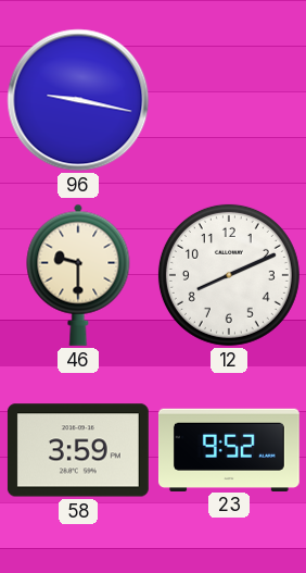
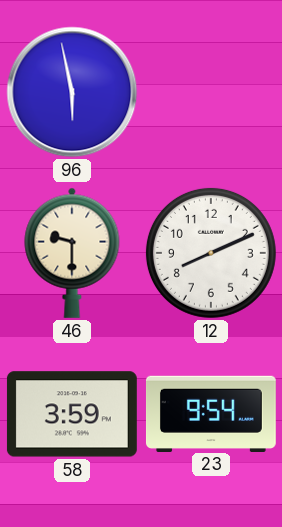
96: 9:17 -> 5:58 (72, 92)
23: 9:52 -> 9:54 (211, 413)
